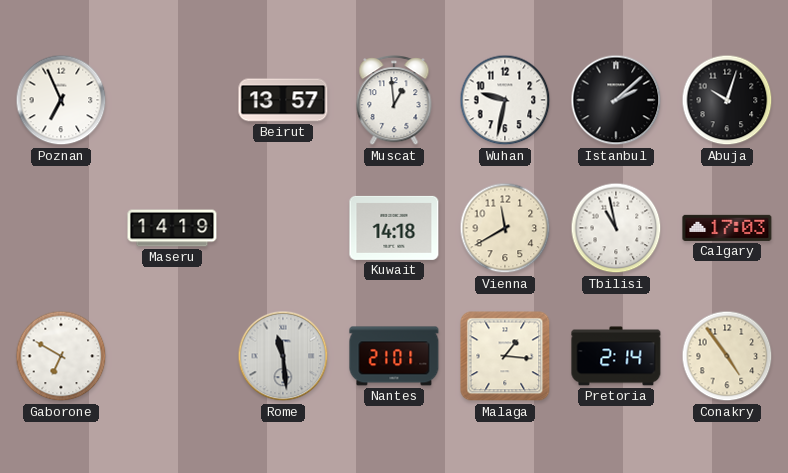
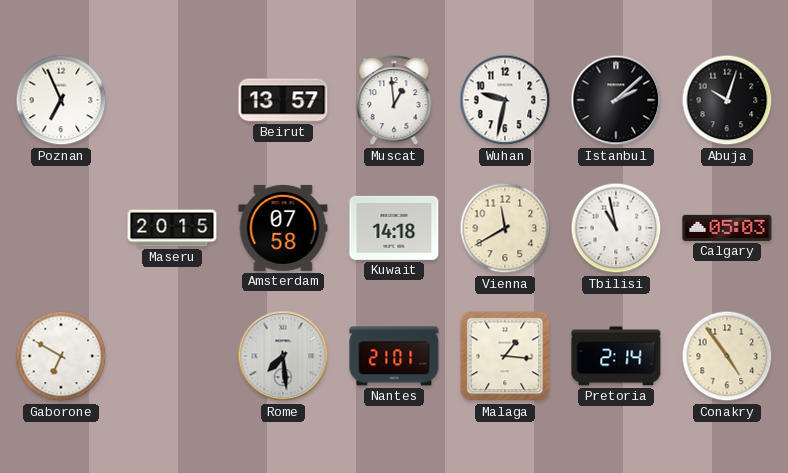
Maseru: 14:19 -> 20:15 (172, 228)
Amsterdam: none -> 07:58 (283, 228)
Calgary: 17:03 -> 05:03 (727, 228)
Rome: 11:29 -> 7:29 (283, 356)
